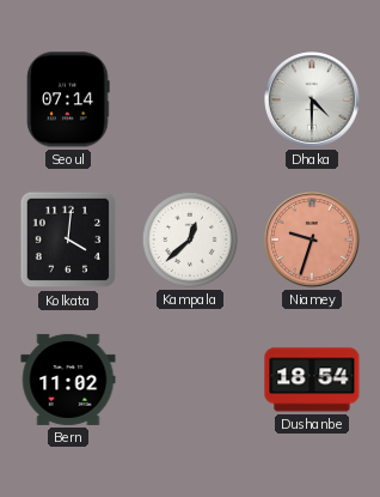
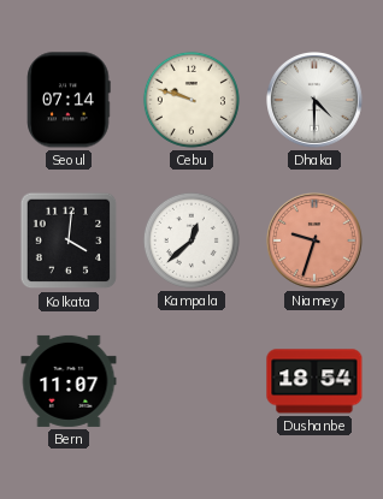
Cebu: none -> 9:48 (191, 100)
Bern: 11:02 -> 11:07 (69, 381)
